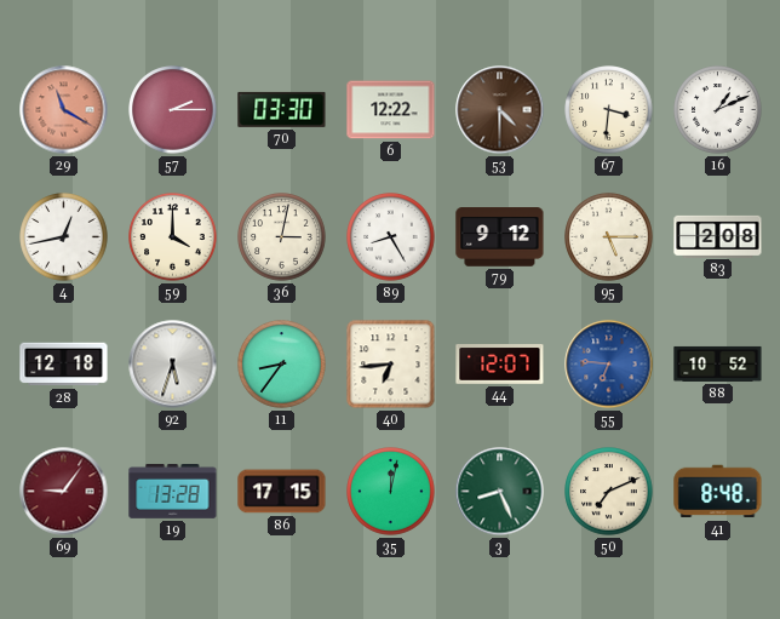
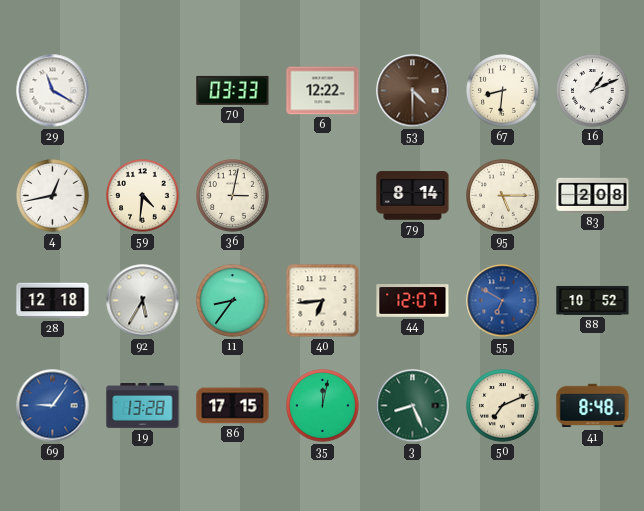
29 dial: salmon -> white (53, 91)
57: 2:15 -> none (173, 110)
70: 03:30 -> 03:33 (233, 90)
67: 3:31 -> 8:31 (503, 91)
59: 4:00 -> 4:31 (143, 196)
89: 8:25 -> none (391, 237)
79: 9:12 -> 8:14 (413, 196)
92: 5:33 -> 5:35 (143, 301)
55: 6:46 -> 6:50 (503, 301)
69 dial: burgundy -> blue (53, 406)
